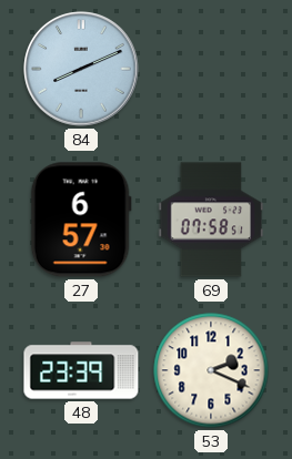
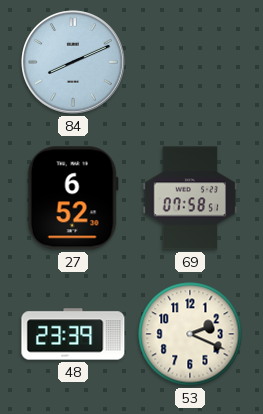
27: 6:57 -> 6:52 (73, 198)
